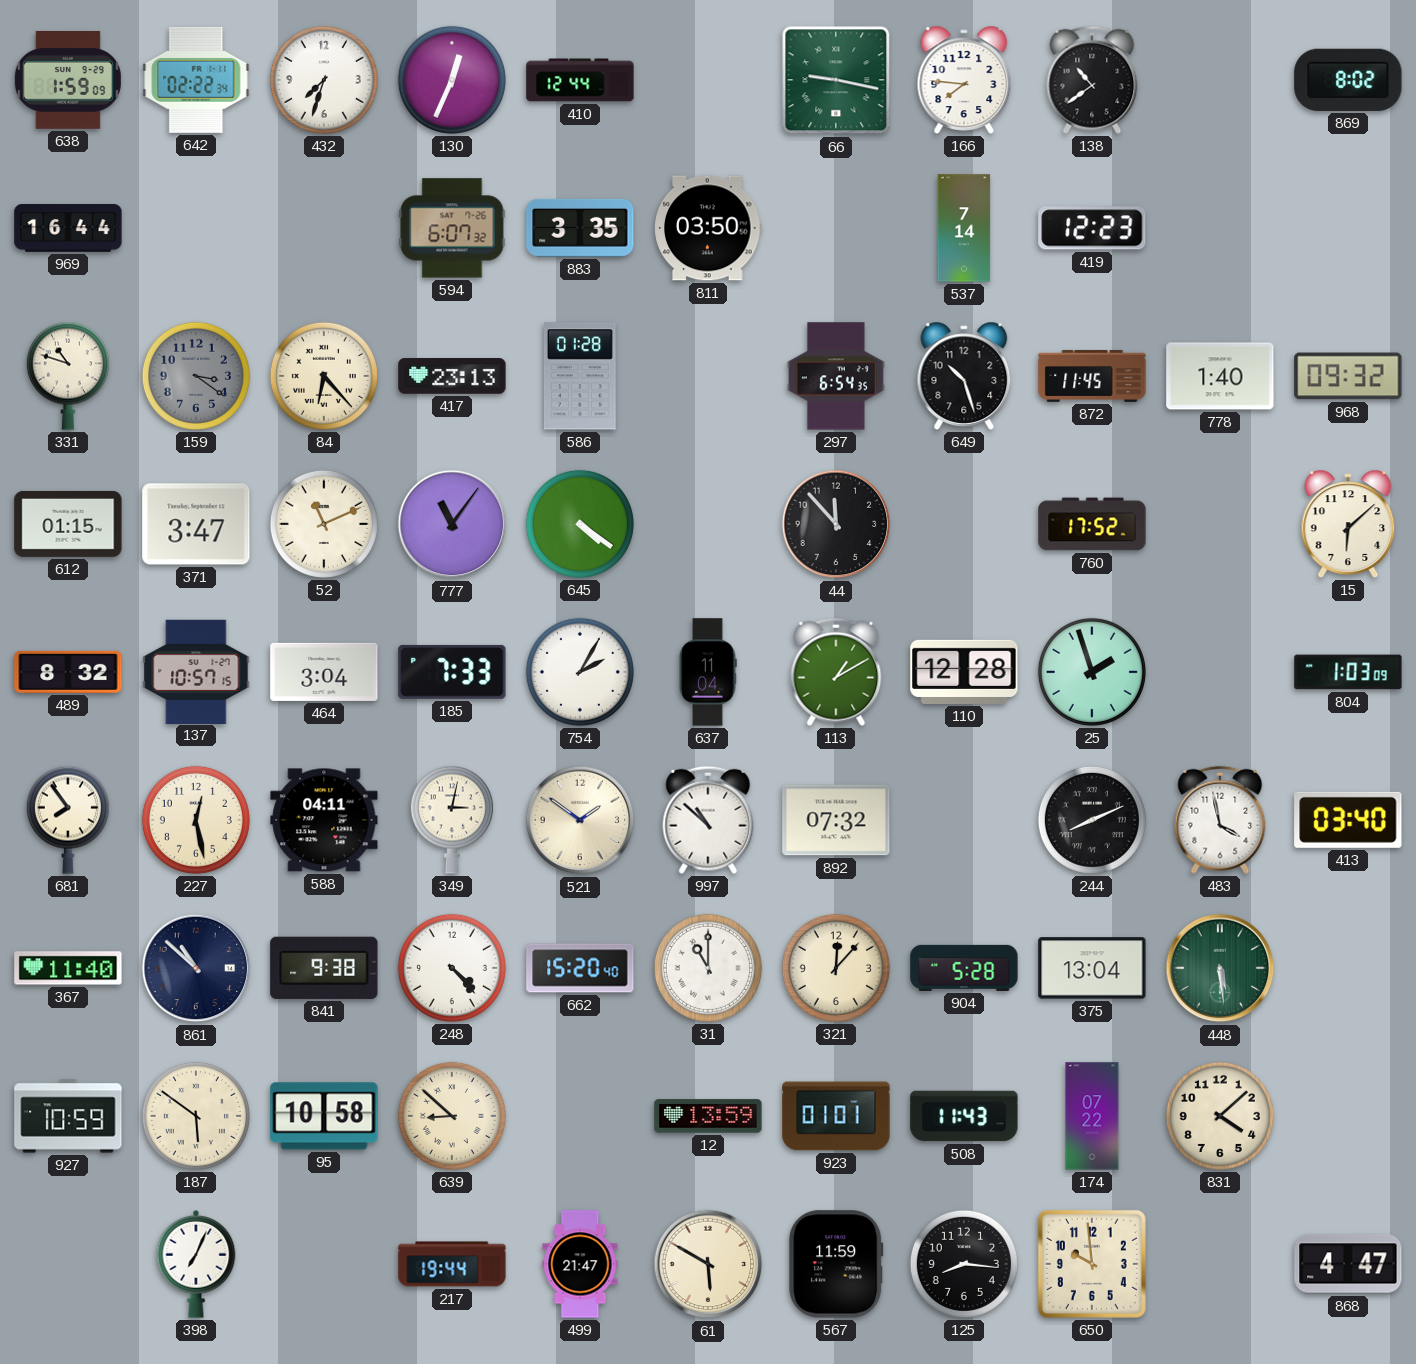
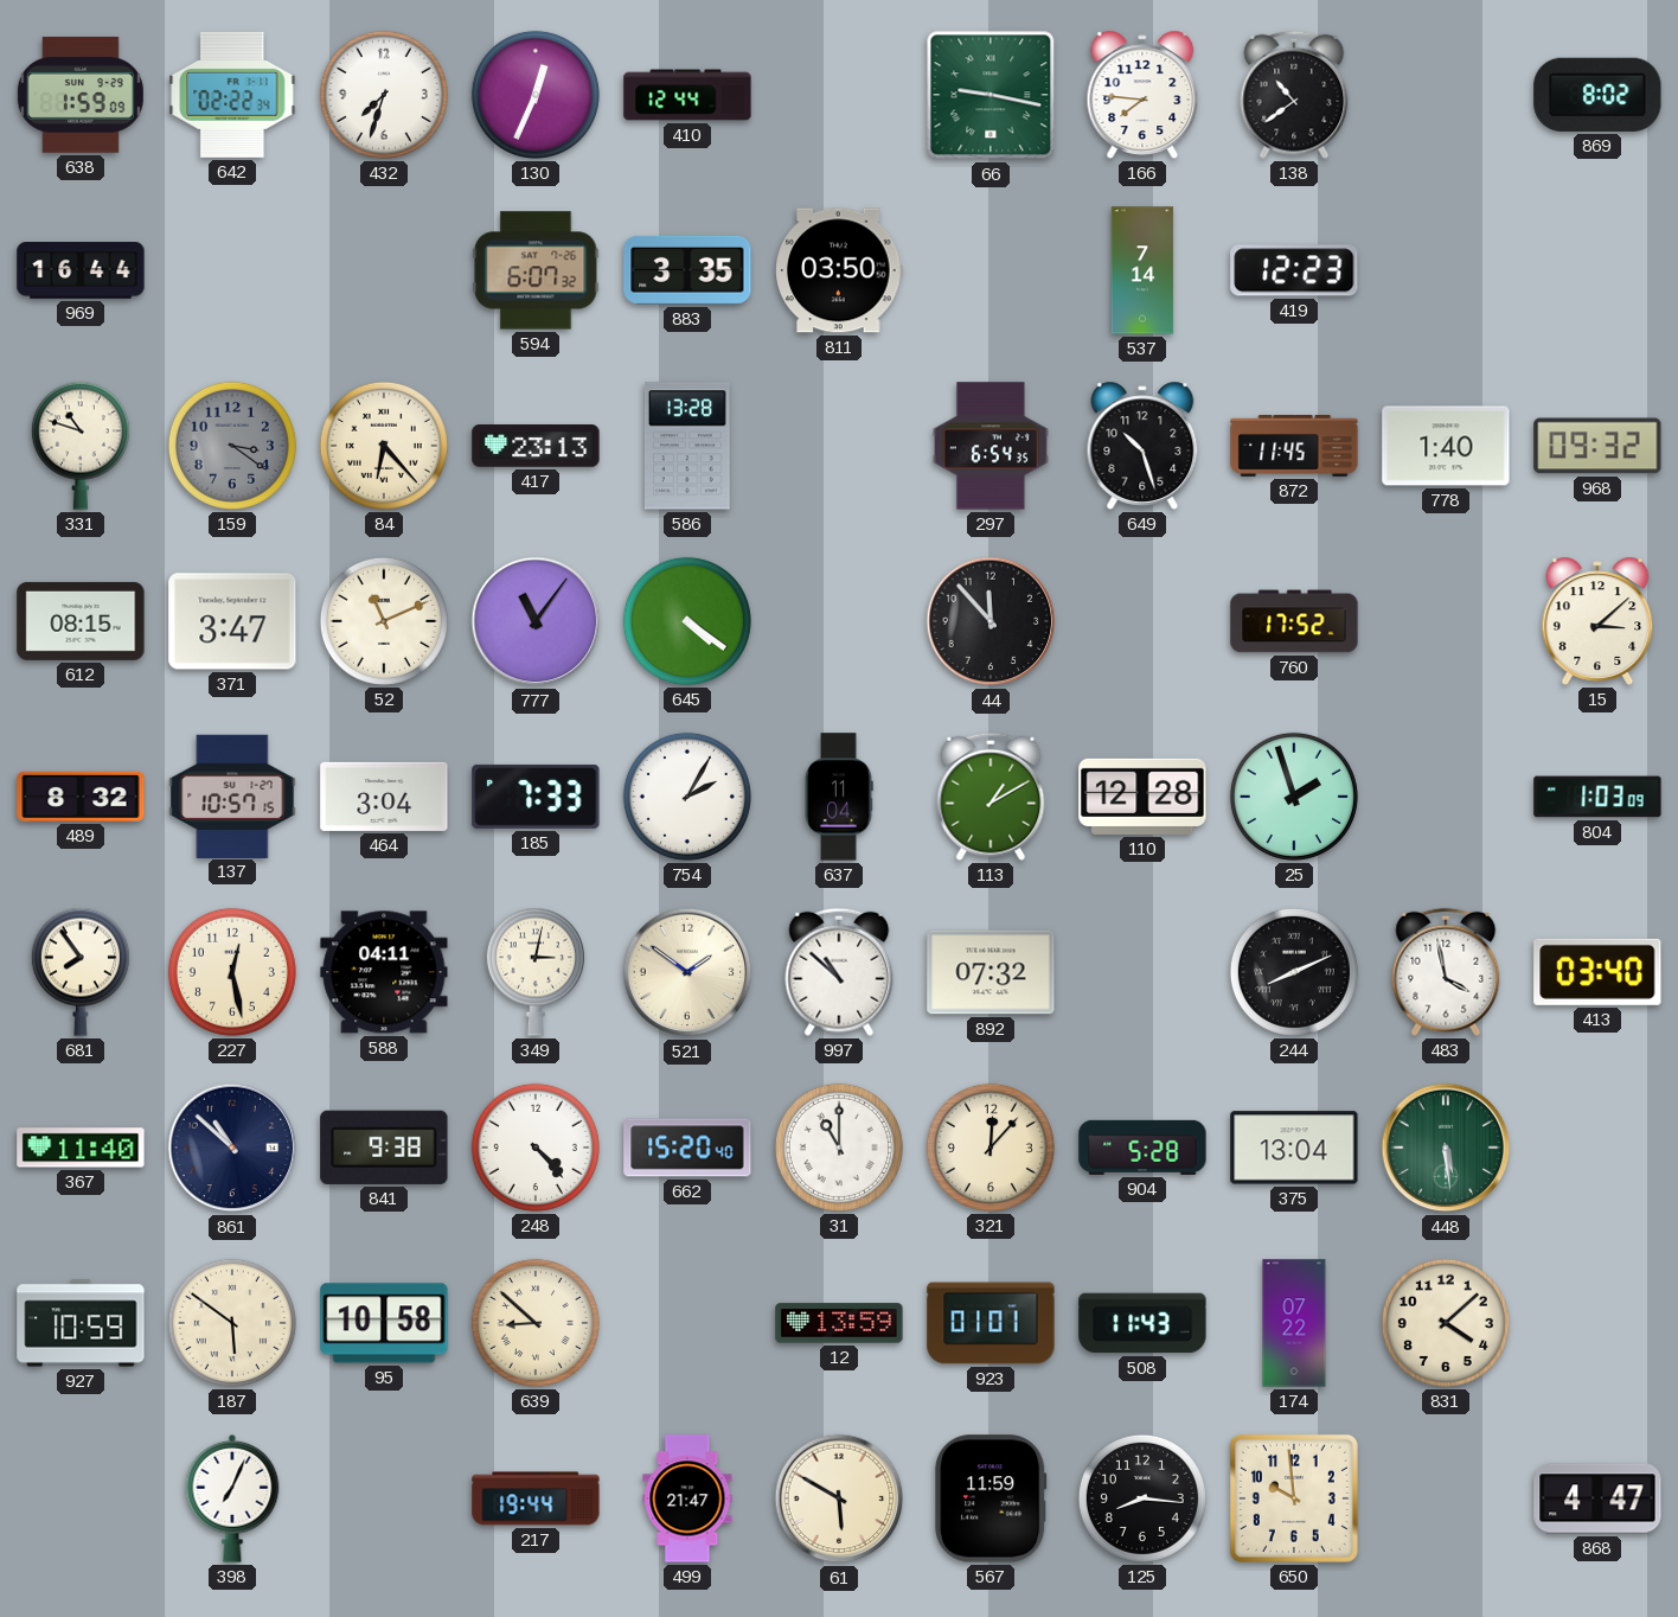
586: 01:28 -> 13:28 (687, 446)
612: 01:15 -> 08:15 (81, 621)
15: 6:08 -> 3:08 (1597, 621)
